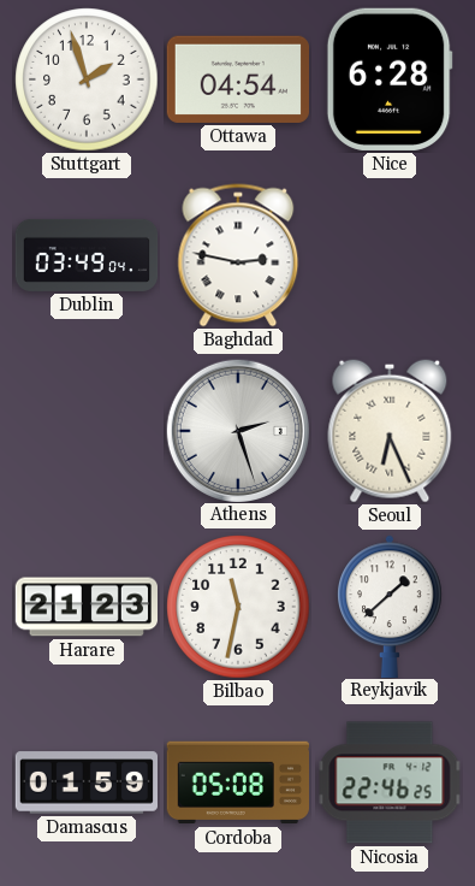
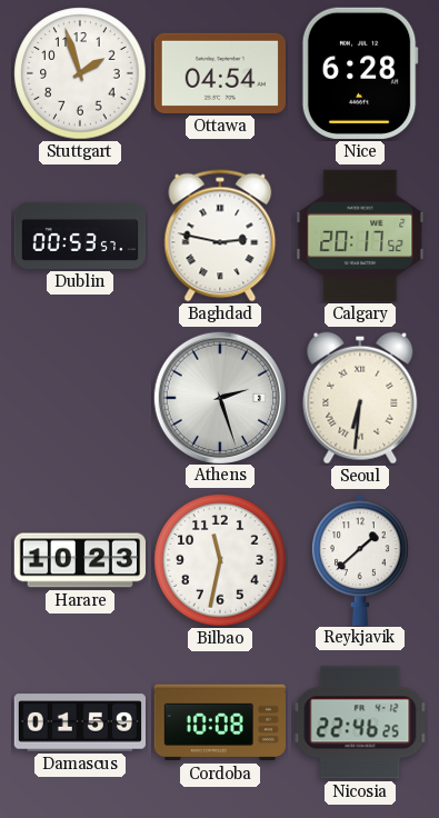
Dublin: 03:49 -> 00:53 (80, 236)
Calgary: none -> 20:17 (360, 236)
Seoul: 6:26 -> 6:31 (360, 398)
Harare: 21:23 -> 10:23 (79, 560)
Cordoba: 05:08 -> 10:08 (219, 722)
